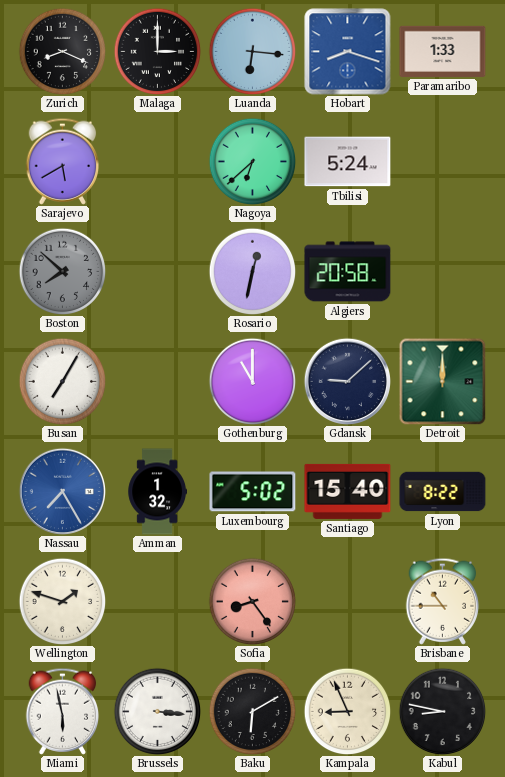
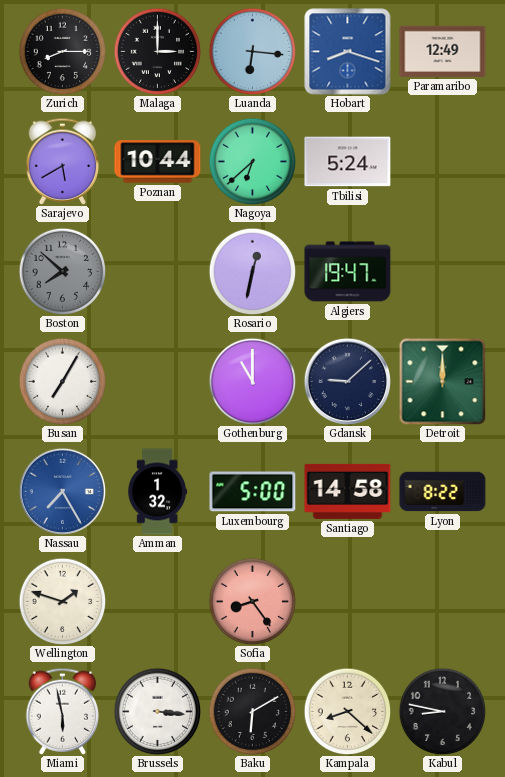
Zurich: 8:19 -> 8:15 (62, 51)
Paramaribo: 1:33 -> 12:49 (443, 51)
Poznan: none -> 10:44 (158, 162)
Algiers: 20:58 -> 19:47 (348, 272)
Luxembourg: 5:02 -> 5:00 (253, 492)
Santiago: 15:40 -> 14:58 (348, 491)
Brisbane: 10:45 -> none (443, 601)
Kampala: 8:56 -> 8:22 (347, 711)
